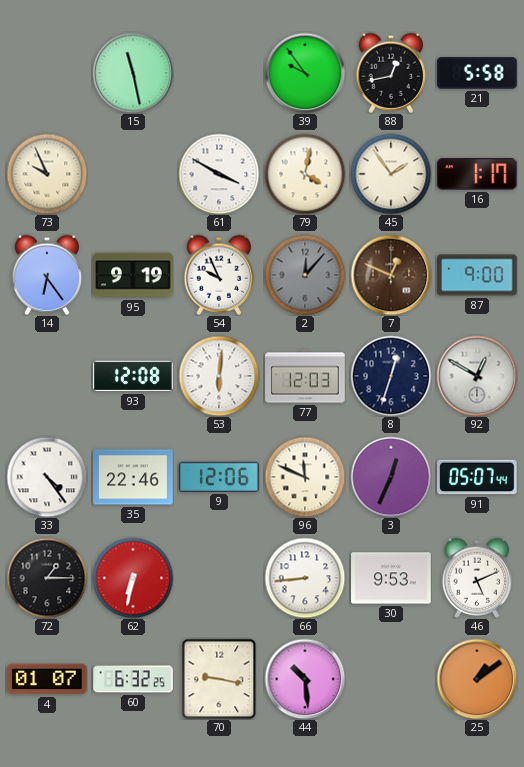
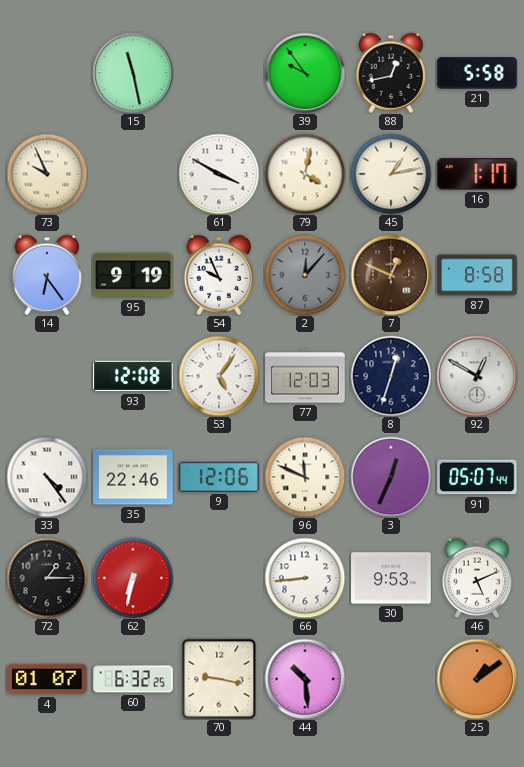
45: 1:54 -> 1:13 (391, 174)
87: 9:00 -> 8:58 (477, 275)
53: 6:01 -> 5:06 (219, 376)
